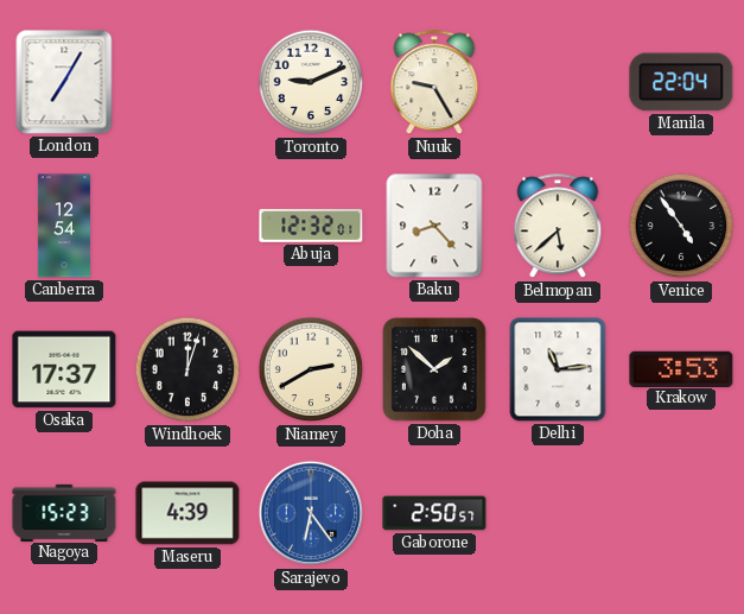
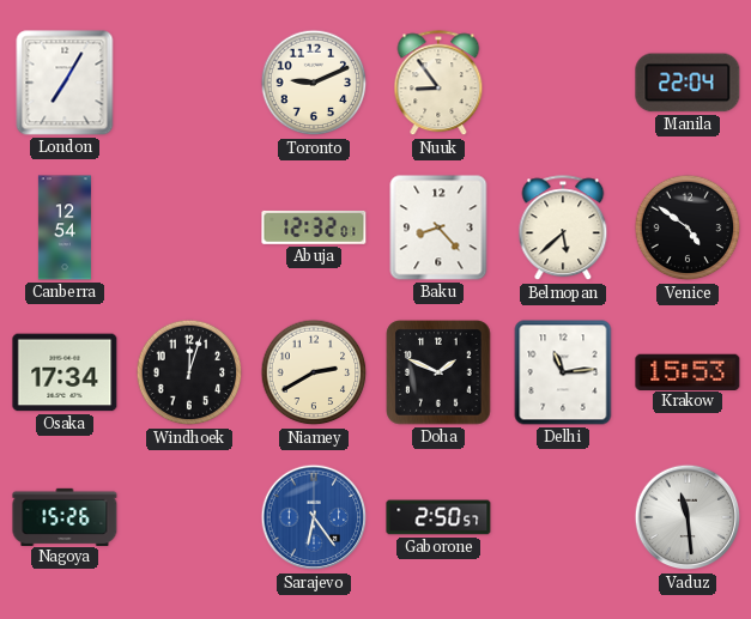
Nuuk: 9:25 -> 8:54 (438, 84)
Venice: 4:54 -> 4:51 (688, 227)
Osaka: 17:37 -> 17:34 (65, 372)
Doha: 1:52 -> 1:49 (438, 372)
Krakow: 3:53 -> 15:53 (688, 371)
Nagoya: 15:23 -> 15:26 (65, 516)
Maseru: 4:39 -> none (187, 513)
Vaduz: none -> 11:29 (688, 517)
